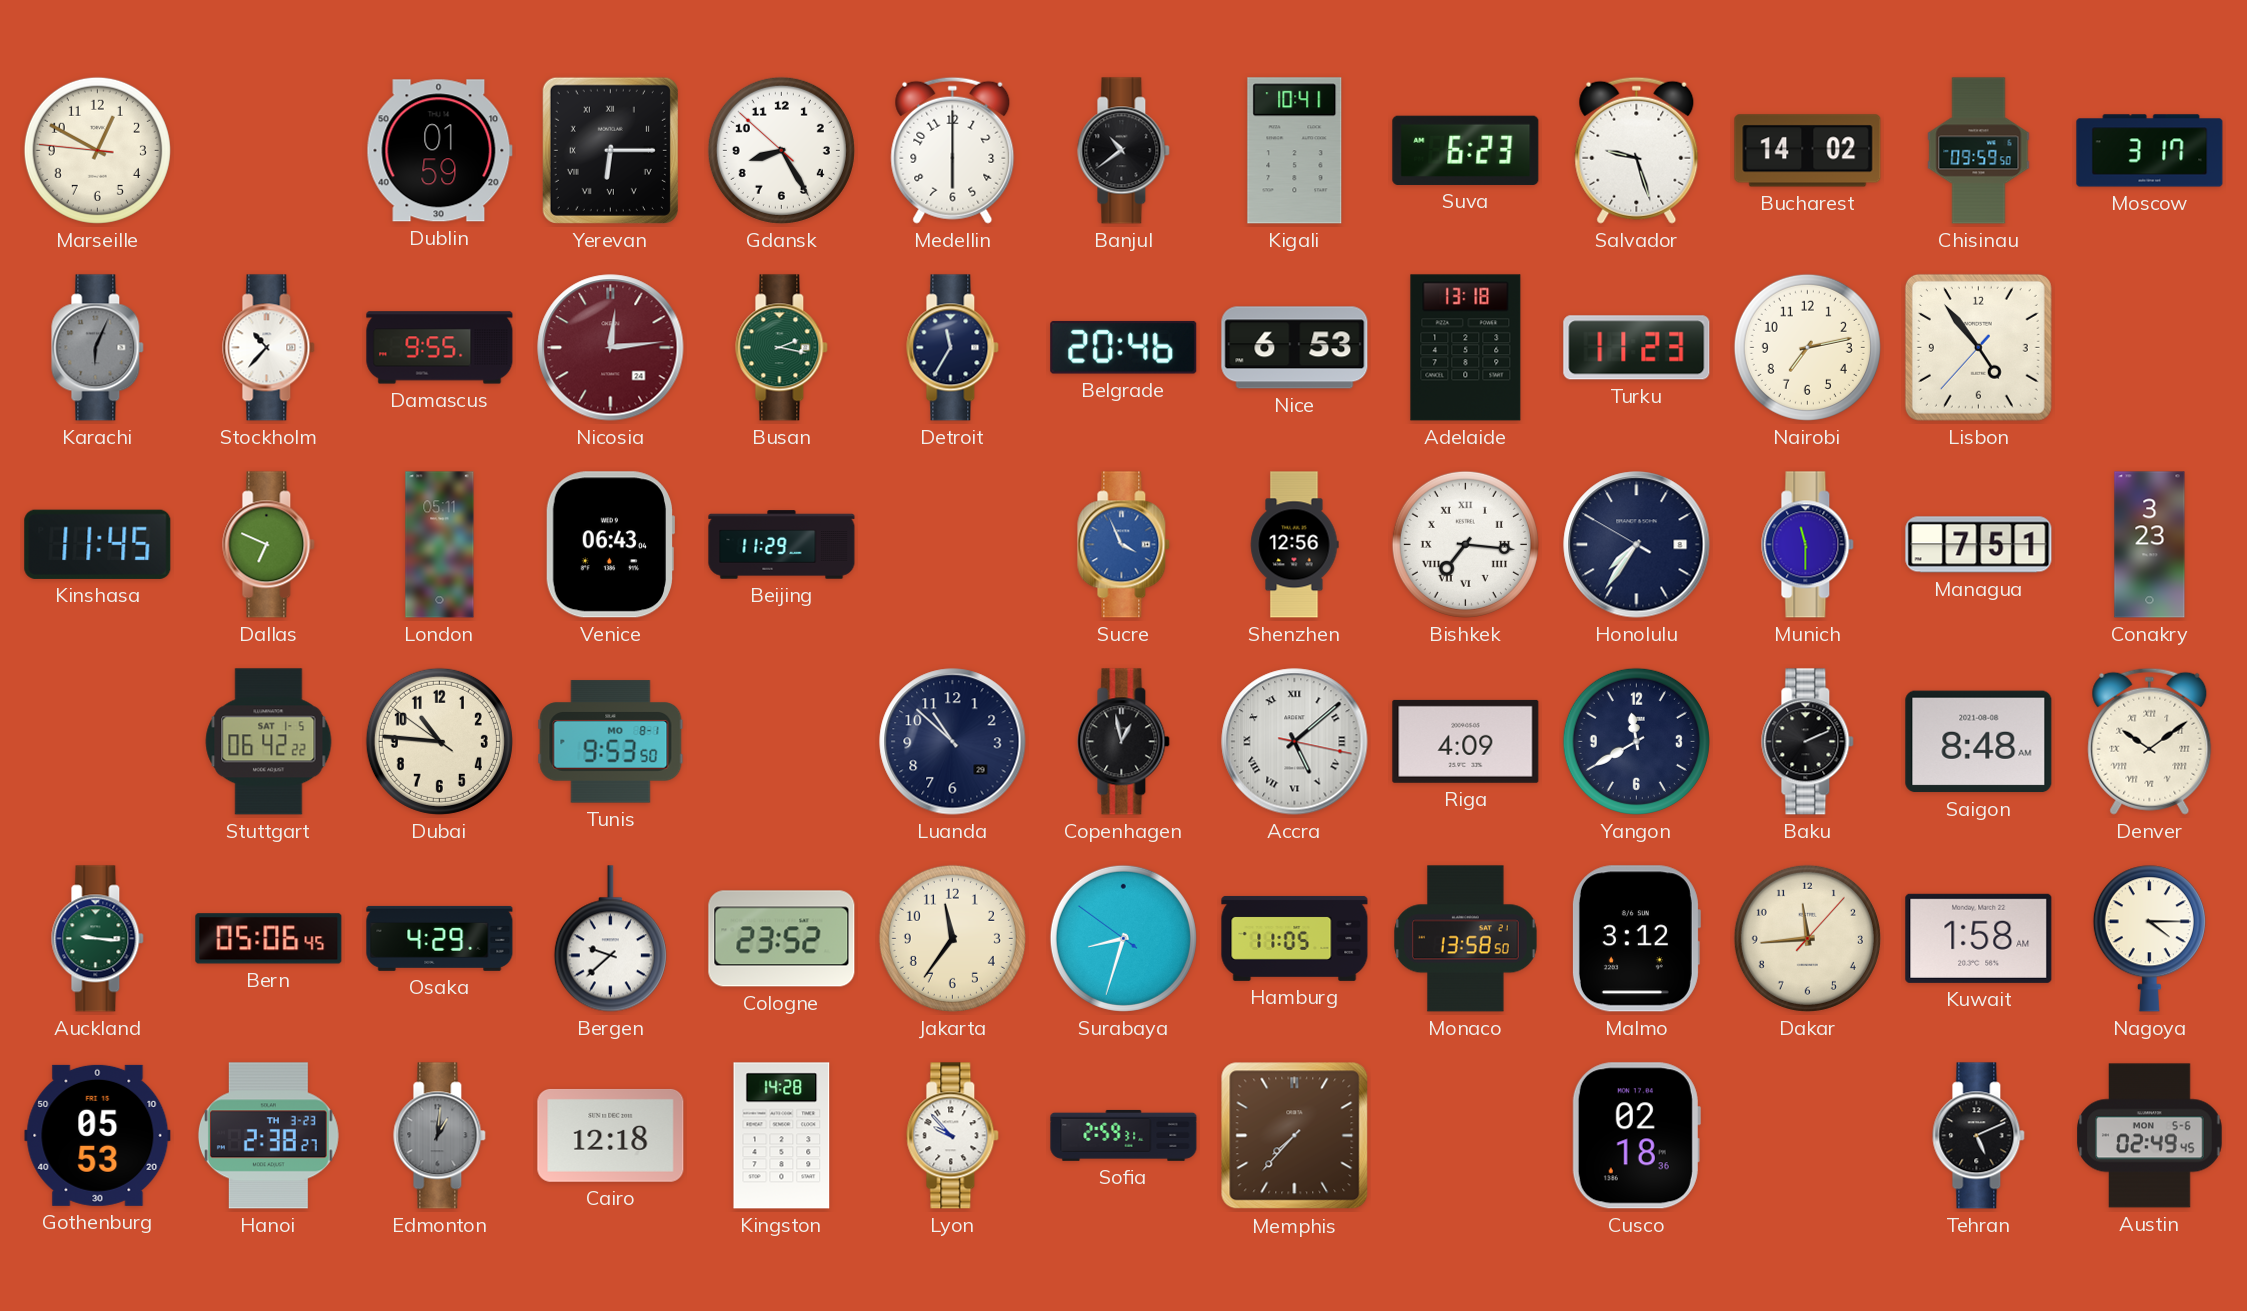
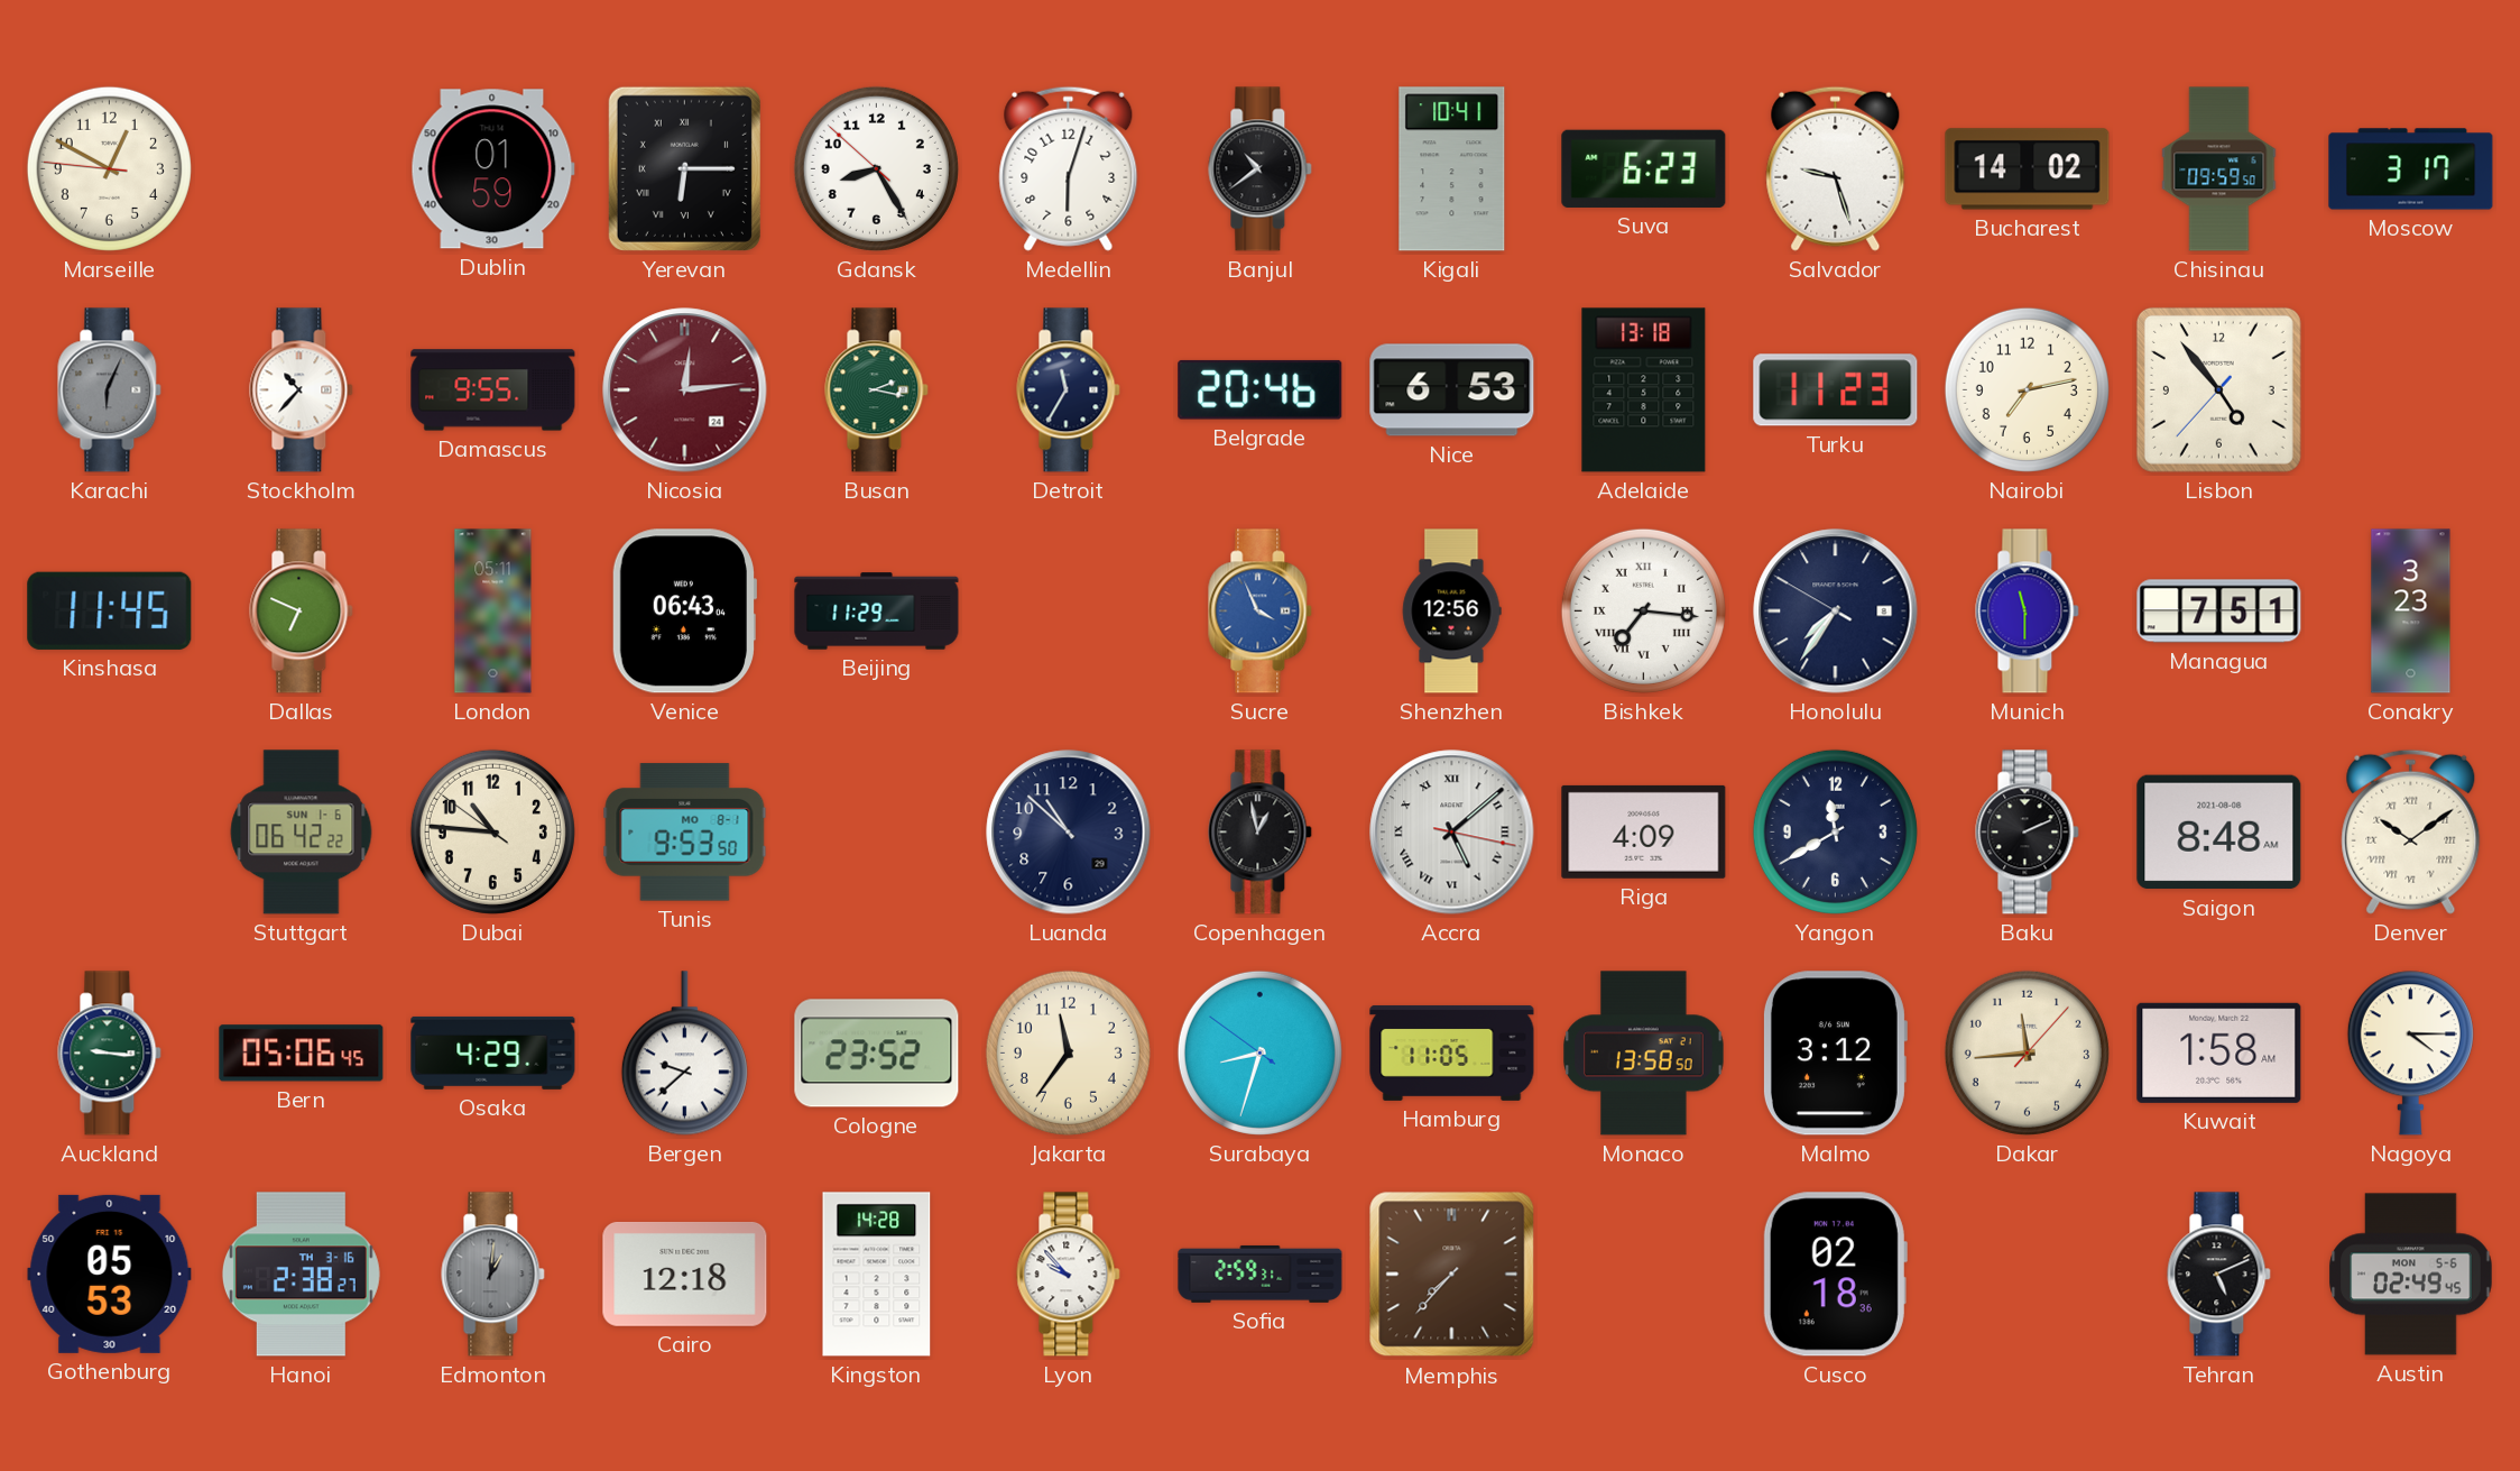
Medellin: 6:00 -> 6:03 (1069, 168)
Stuttgart date: SAT 1-5 -> SUN 1-6 (302, 833)
Hanoi date: TH 3-23 -> TH 3-16 (301, 1275)
